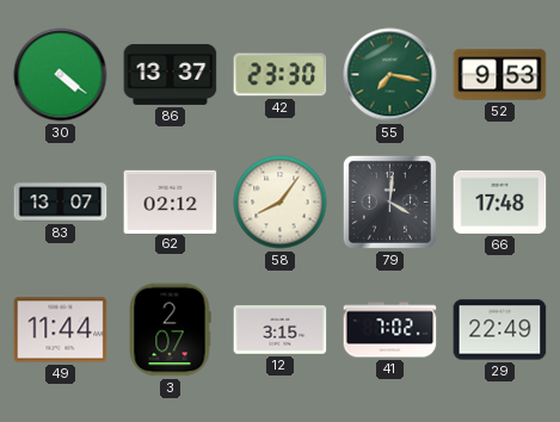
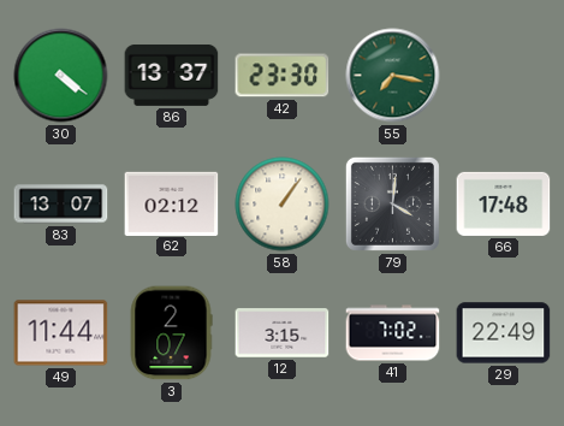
52: 9:53 -> none (500, 75)
58: 8:06 -> 1:06 (283, 205)
